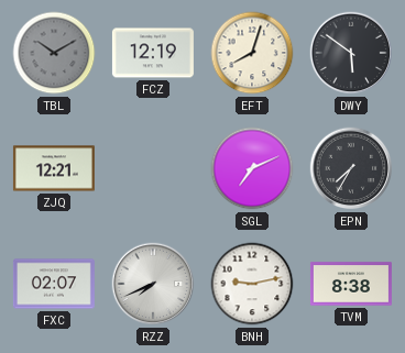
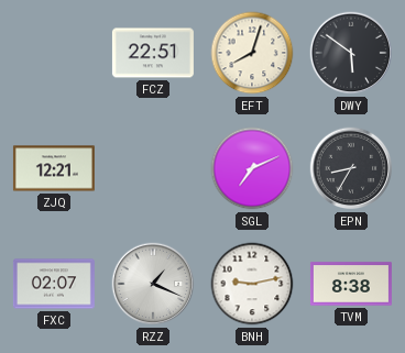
TBL: 10:10 -> none (54, 53)
FCZ: 12:19 -> 22:51 (153, 53)
EPN: 7:35 -> 8:35 (351, 168)
RZZ: 7:41 -> 1:19 (153, 284)
